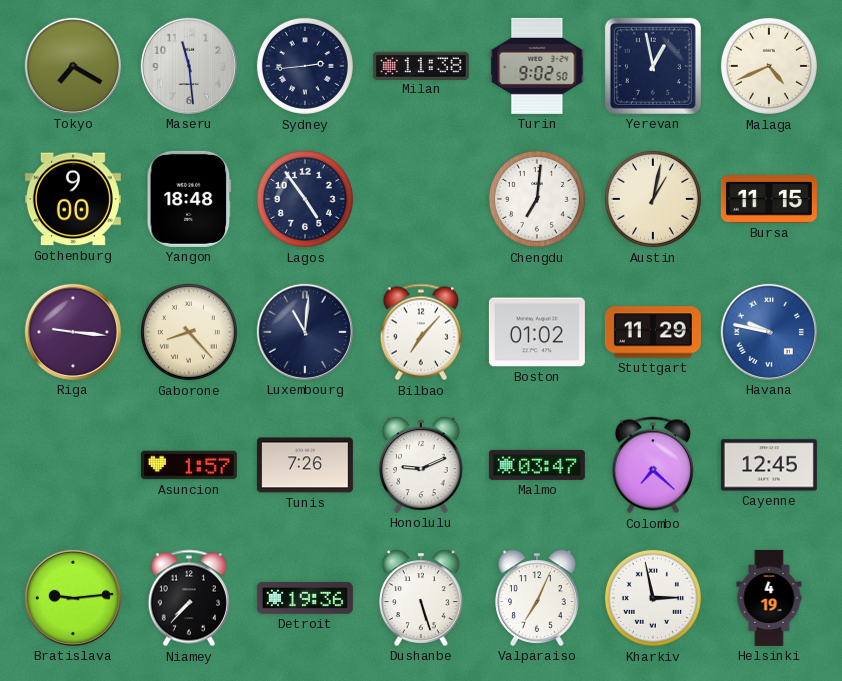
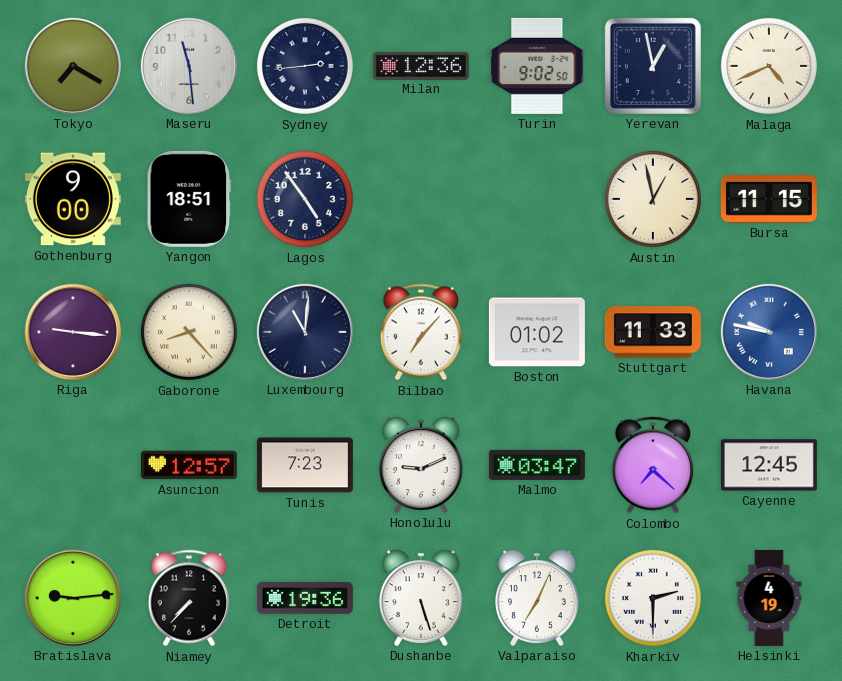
Milan: 11:38 -> 12:36 (421, 65)
Yangon: 18:48 -> 18:51 (189, 199)
Chengdu: 7:01 -> none (537, 199)
Austin: 1:02 -> 12:58 (653, 199)
Stuttgart: 11:29 -> 11:33 (653, 332)
Asuncion: 1:57 -> 12:57 (189, 465)
Tunis: 7:26 -> 7:23 (305, 465)
Kharkiv: 2:58 -> 2:30 (653, 598)
